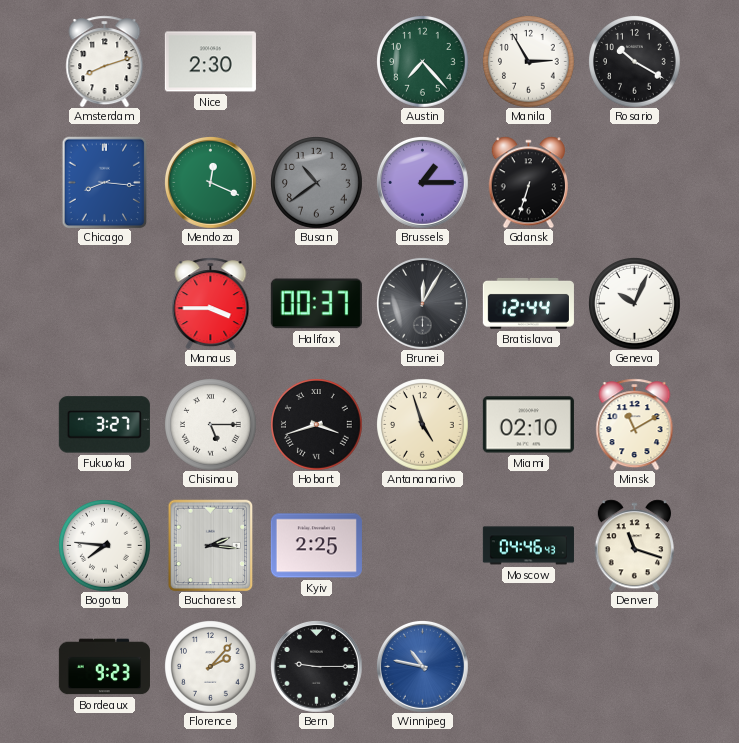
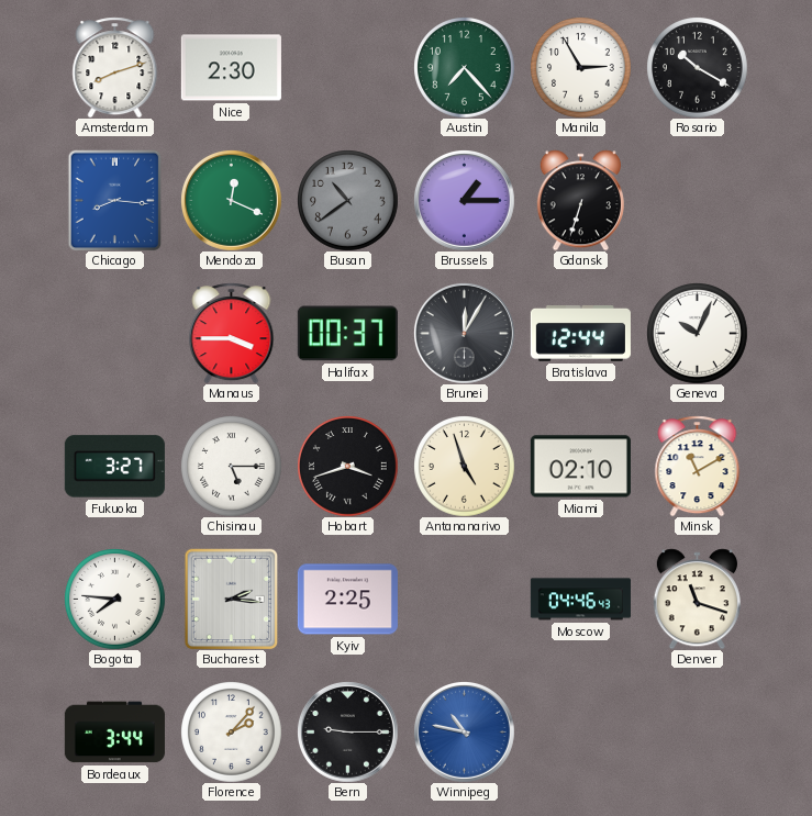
Bordeaux: 9:23 -> 3:44 (114, 733)
